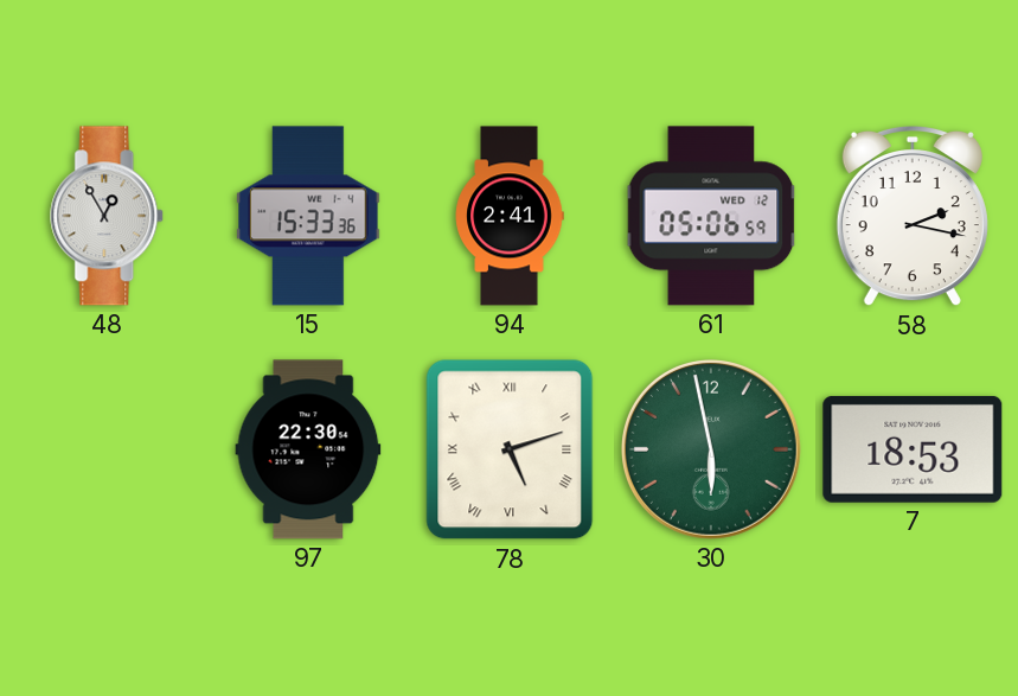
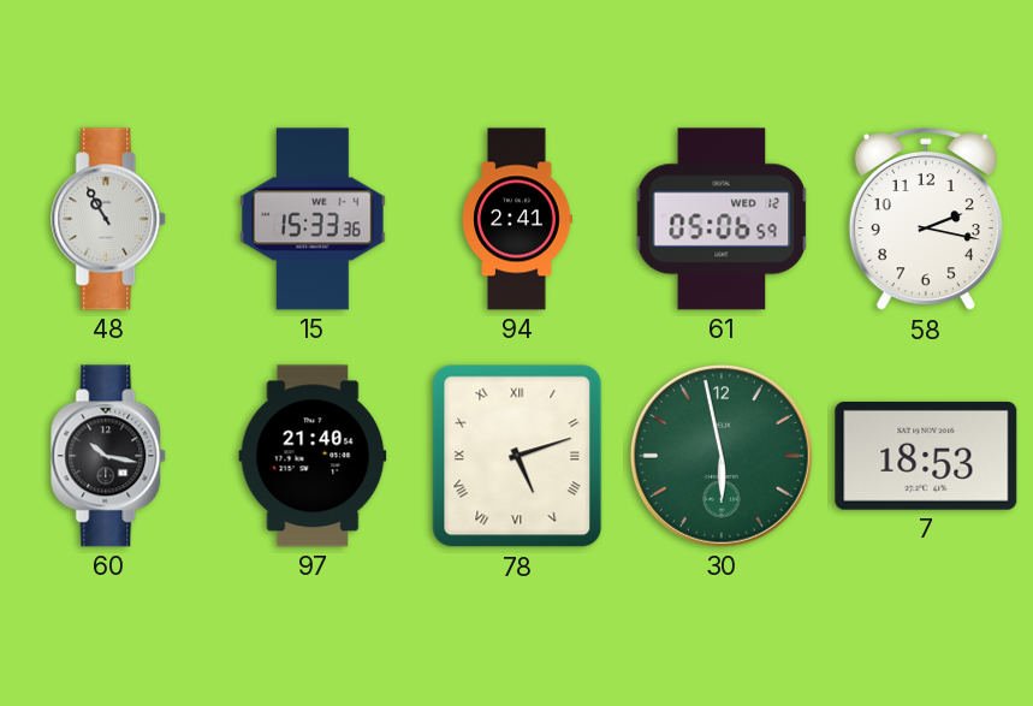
48: 12:55 -> 10:55 (109, 219)
60: none -> 10:17 (109, 456)
97: 22:30 -> 21:40 (313, 456)
